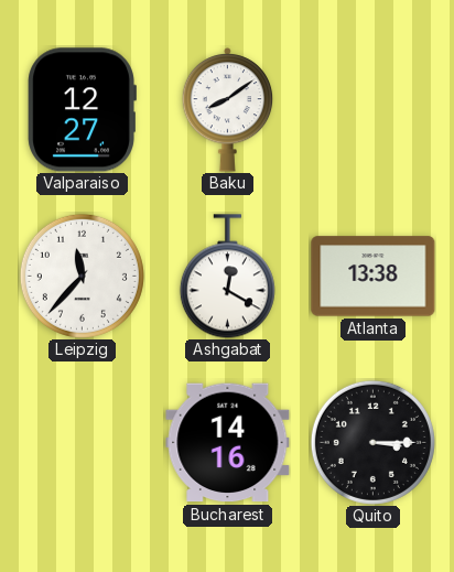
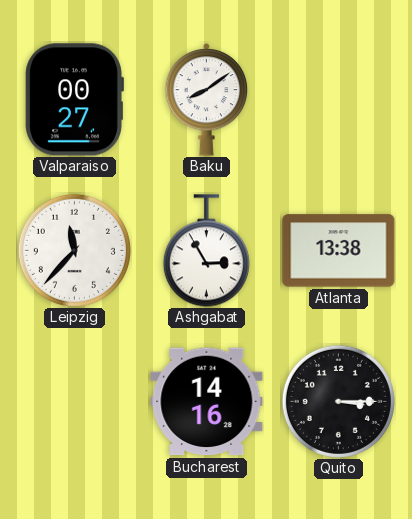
Valparaiso: 12:27 -> 00:27 (74, 100)
Ashgabat: 12:20 -> 2:55 (206, 251)
